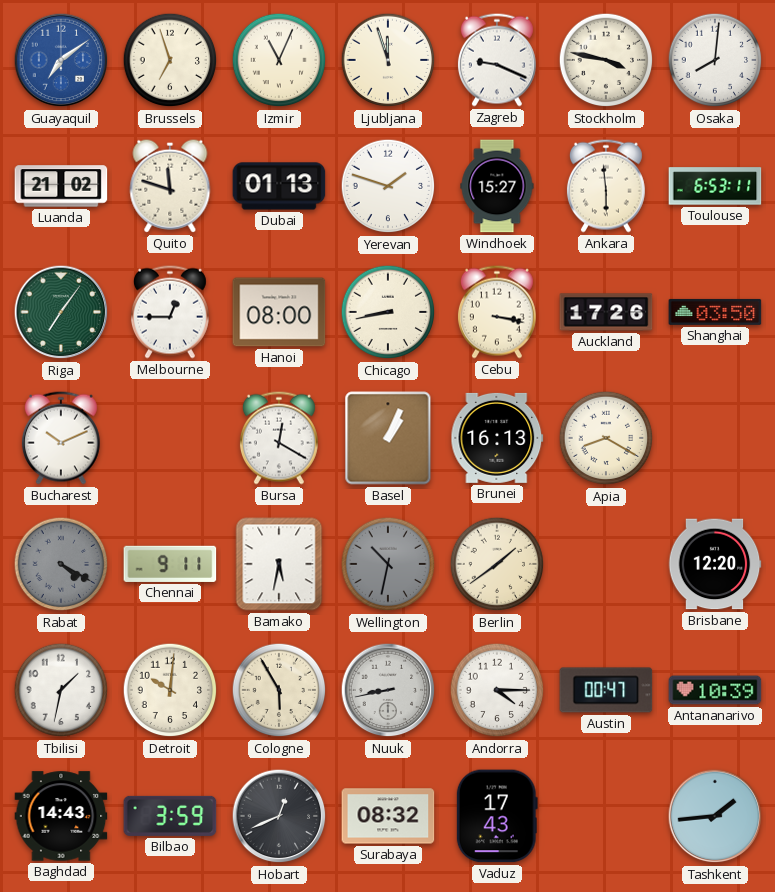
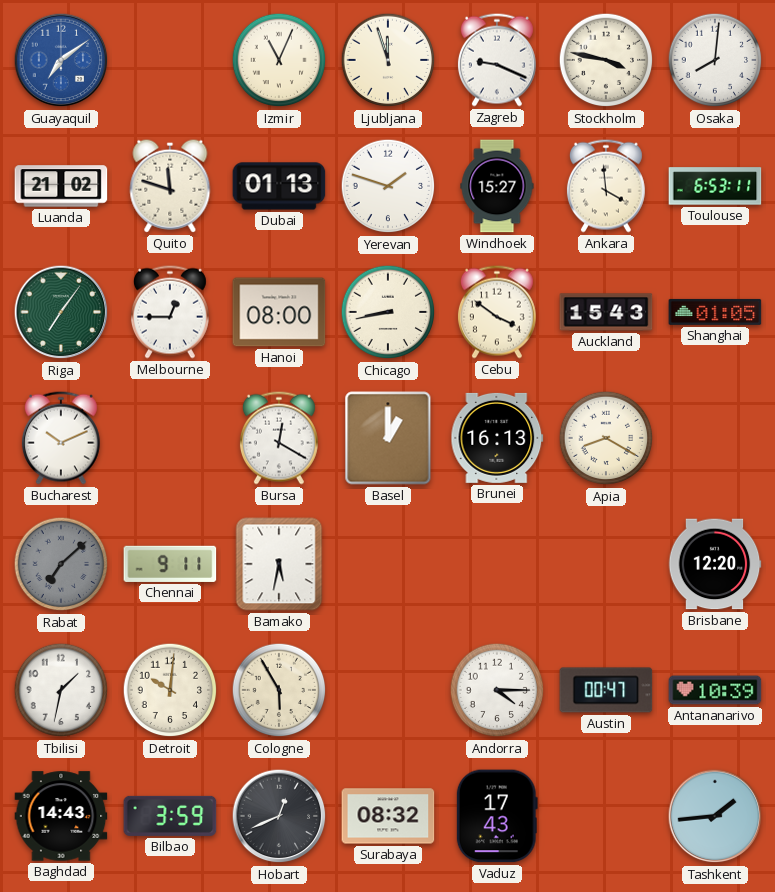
Brussels: 6:57 -> none (170, 60)
Ankara: 5:59 -> 3:59 (606, 186)
Cebu: 3:17 -> 3:51 (497, 312)
Auckland: 17:26 -> 15:43 (606, 312)
Shanghai: 03:50 -> 01:05 (715, 312)
Basel: 1:04 -> 1:00 (388, 438)
Rabat: 4:20 -> 7:08 (61, 564)
Wellington: 10:32 -> none (388, 564)
Berlin: 1:39 -> none (497, 564)
Nuuk: 8:43 -> none (388, 690)
